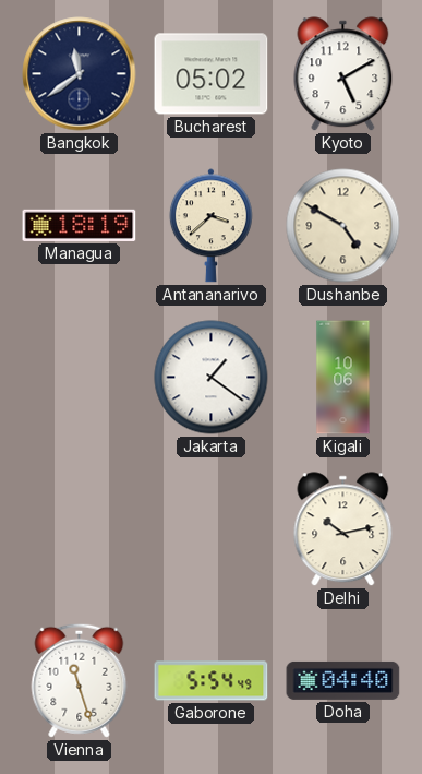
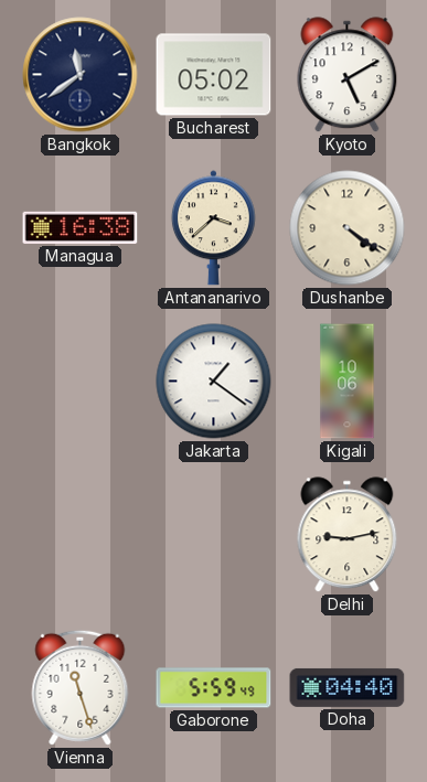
Managua: 18:19 -> 16:38 (81, 227)
Dushanbe: 4:50 -> 4:21 (348, 228)
Delhi: 10:13 -> 9:13 (348, 535)
Gaborone: 5:54 -> 5:59 (214, 688)
